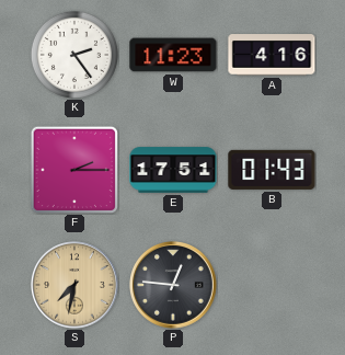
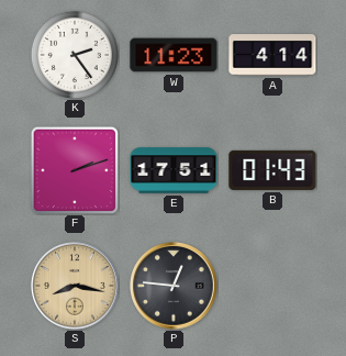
A: 4:16 -> 4:14 (272, 55)
F: 2:15 -> 2:12 (75, 170)
S: 7:32 -> 8:17 (76, 287)
